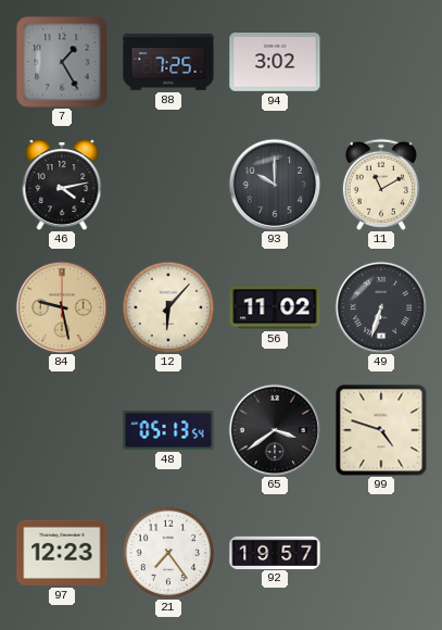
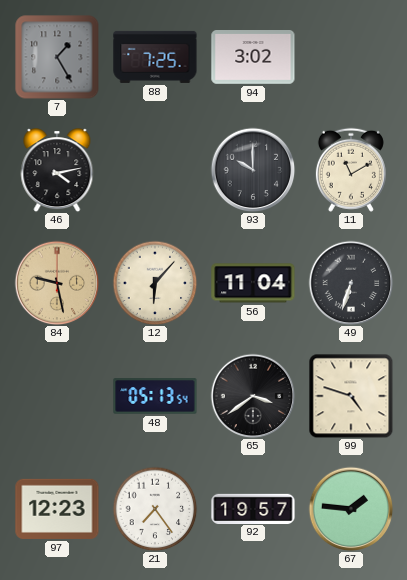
56: 11:02 -> 11:04 (253, 283)
67: none -> 1:46 (351, 509)
